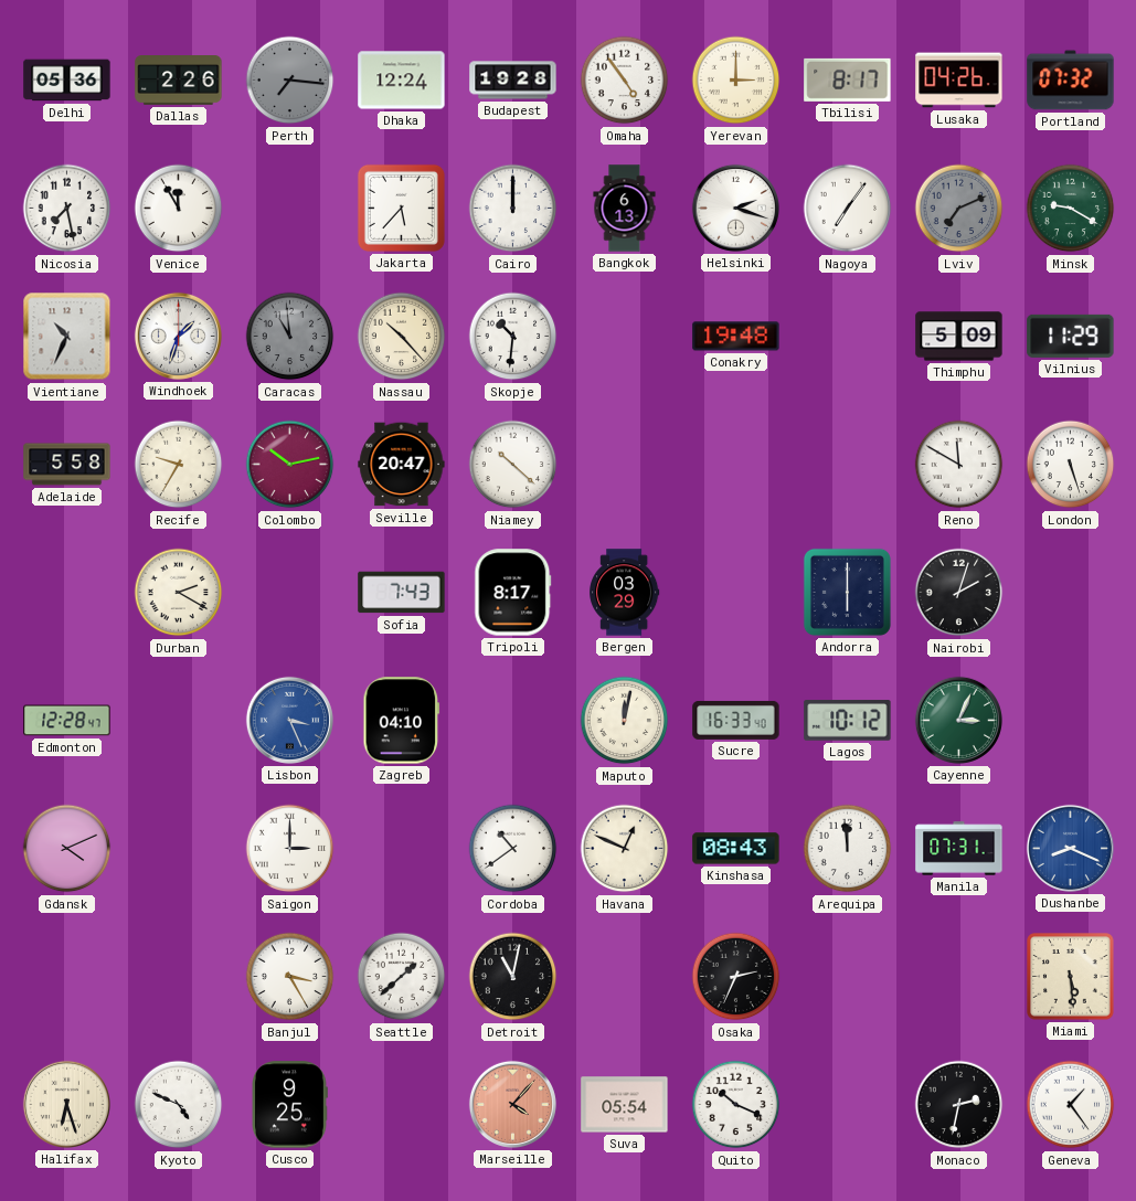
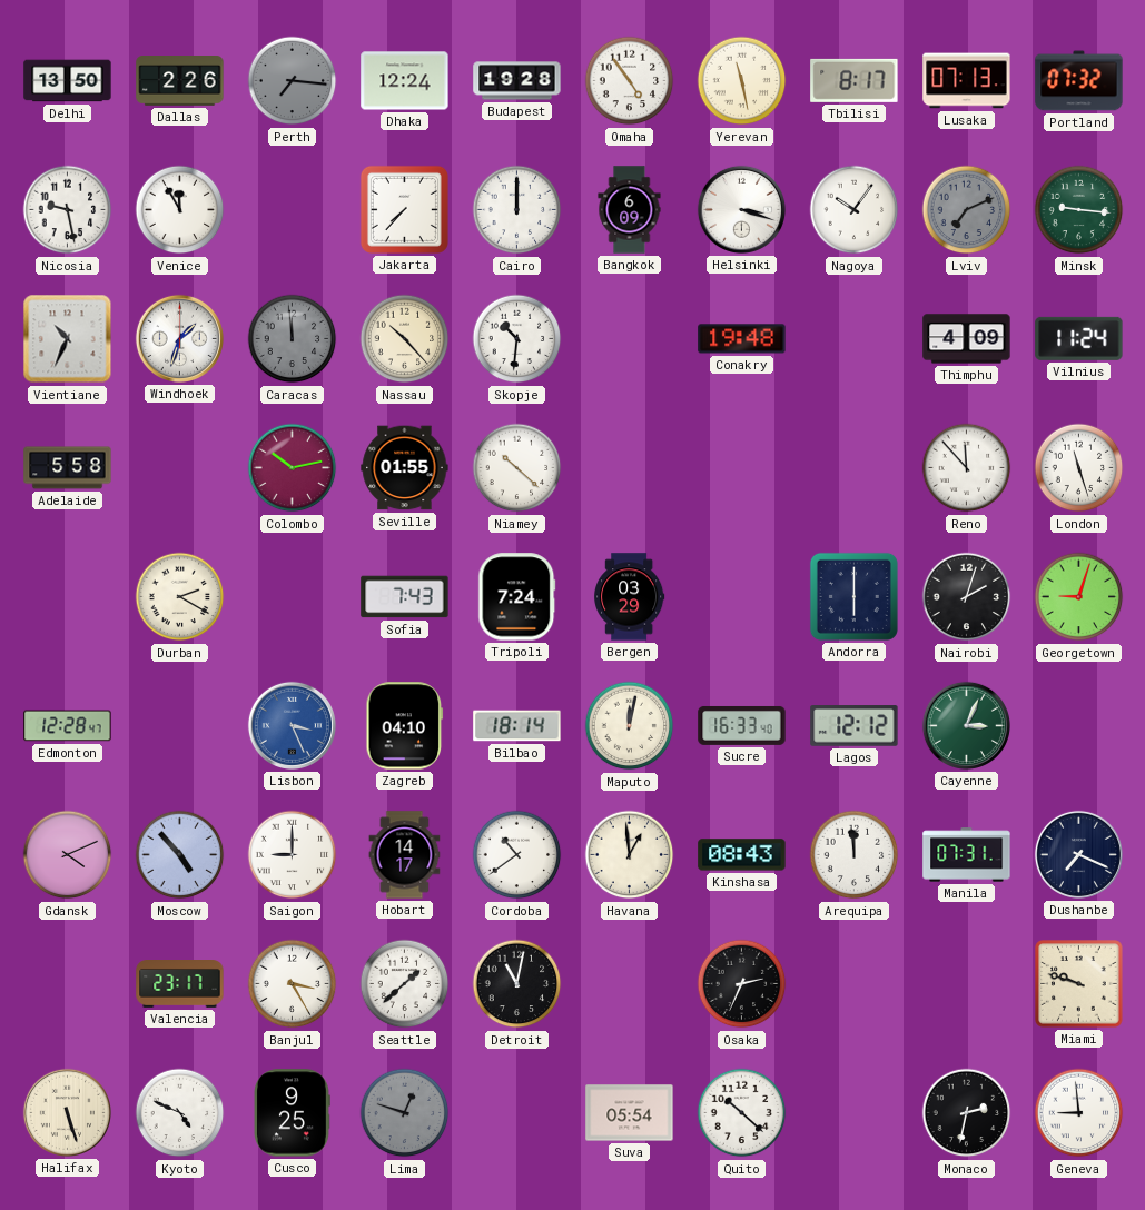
Delhi: 05:36 -> 13:50 (68, 81)
Yerevan: 3:00 -> 11:28 (742, 81)
Lusaka: 04:26 -> 07:13 (967, 81)
Nicosia: 7:28 -> 9:28 (68, 210)
Jakarta: 5:37 -> 7:37 (404, 209)
Bangkok: 6:13 -> 6:09 (630, 210)
Helsinki: 2:18 -> 3:18 (741, 209)
Nagoya: 7:06 -> 10:06 (855, 210)
Minsk: 9:20 -> 9:16 (1079, 210)
Caracas: 10:59 -> 11:59 (293, 339)
Thimphu: 5:09 -> 4:09 (967, 339)
Vilnius: 11:29 -> 11:24 (1079, 338)
Recife: 9:35 -> none (179, 465)
Seville: 20:47 -> 01:55 (405, 468)
Reno: 11:50 -> 11:53 (967, 468)
London: 5:27 -> 11:27 (1079, 468)
Tripoli: 8:17 -> 7:24 (517, 597)
Georgetown: none -> 9:03 (1079, 597)
Bilbao: none -> 18:14 (517, 726)
Lagos: 10:12 -> 12:12 (855, 726)
Moscow: none -> 4:53 (180, 855)
Saigon: 3:00 -> 9:00 (293, 855)
Hobart: none -> 14:17 (405, 855)
Havana: 12:49 -> 12:59 (630, 855)
Dushanbe: 8:19 -> 7:19 (1078, 854)
Dushanbe dial: blue -> navy (1078, 854)
Valencia: none -> 23:17 (180, 984)
Miami: 5:29 -> 9:48 (1079, 984)
Halifax: 6:27 -> 5:27 (67, 1112)
Lima: none -> 12:48 (405, 1113)
Marseille: 4:07 -> none (512, 1104)
Quito: 10:19 -> 10:22 (742, 1113)
Geneva: 1:24 -> 8:59 (1079, 1113)
